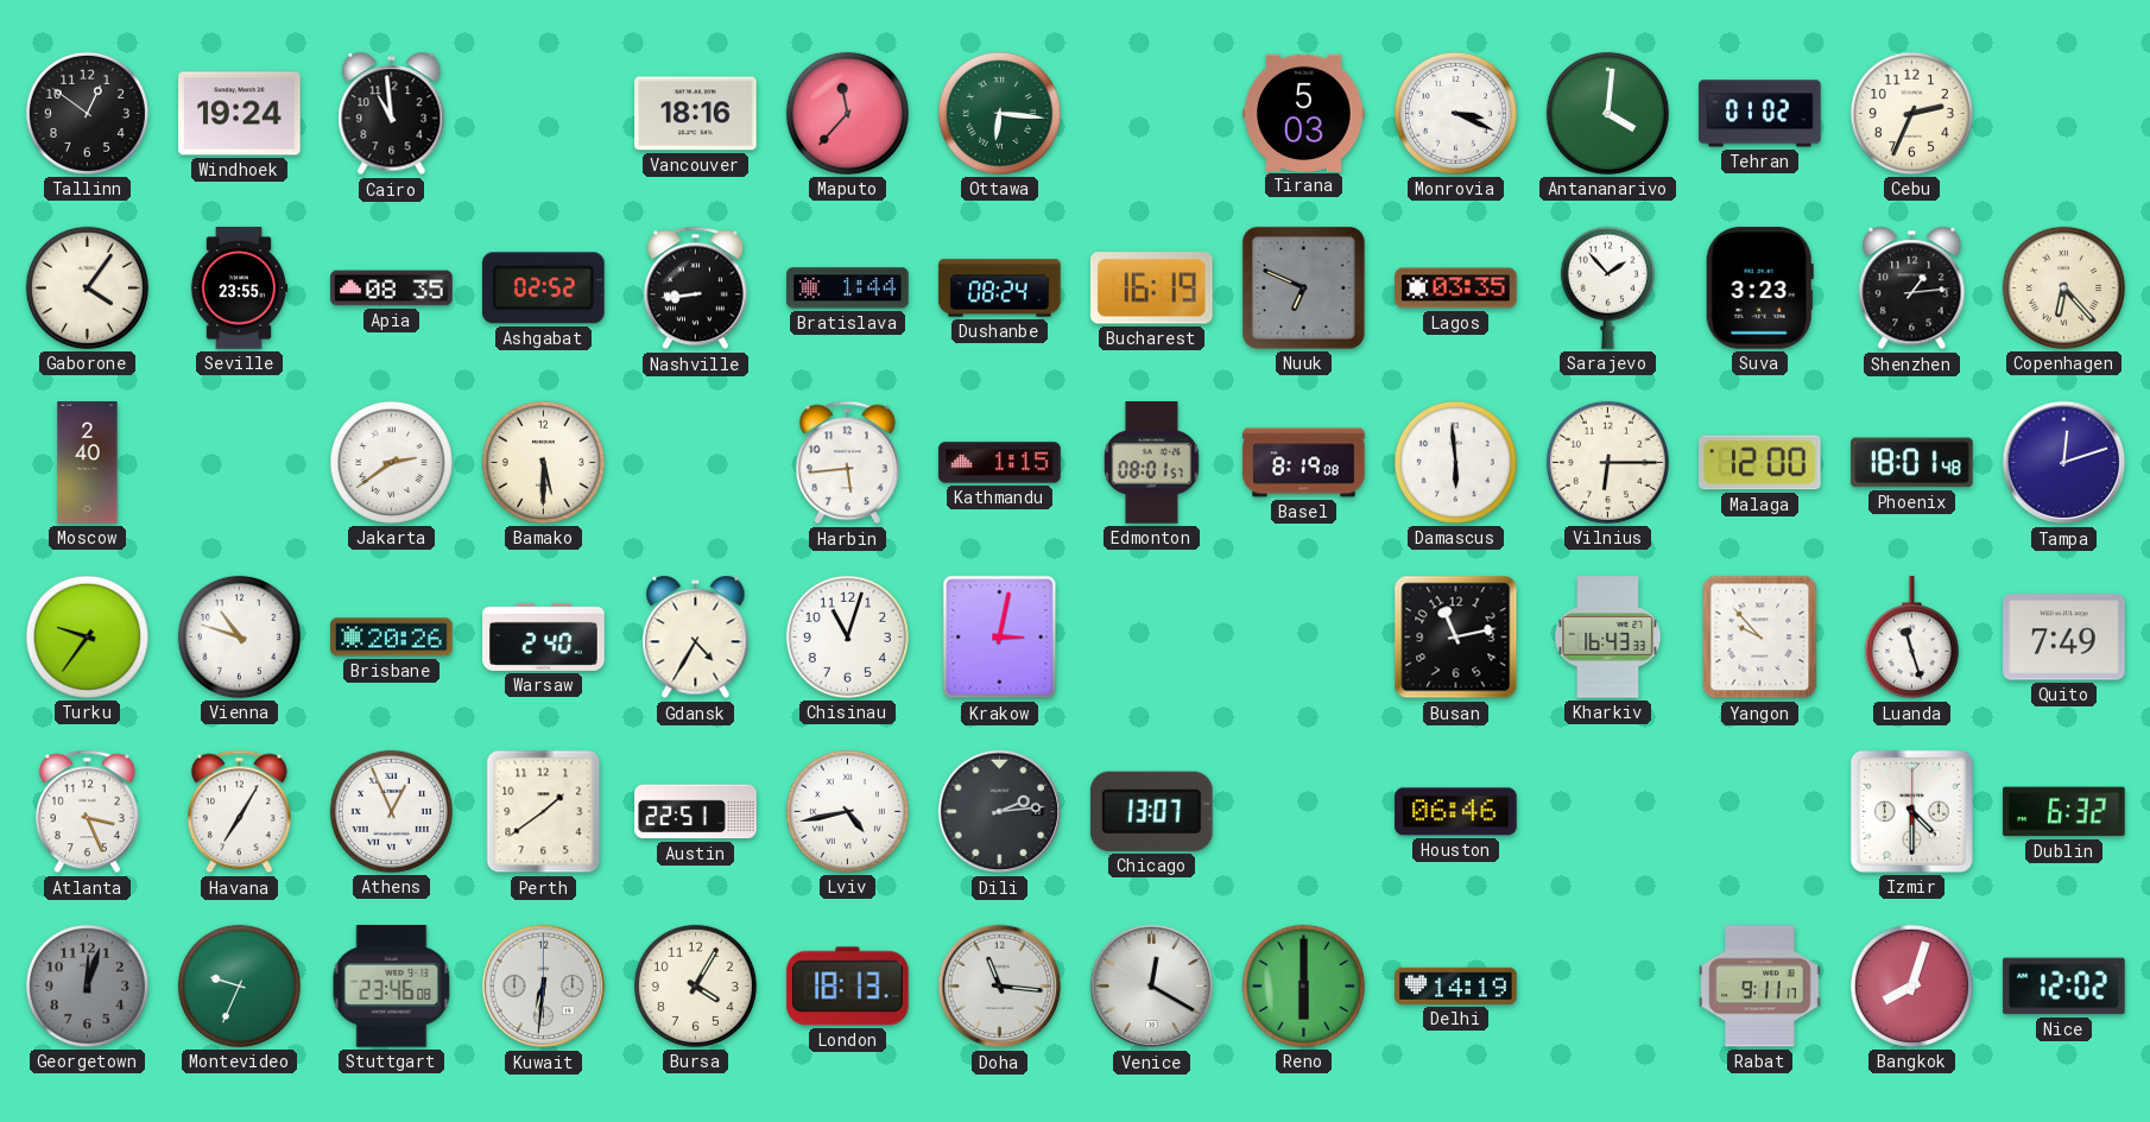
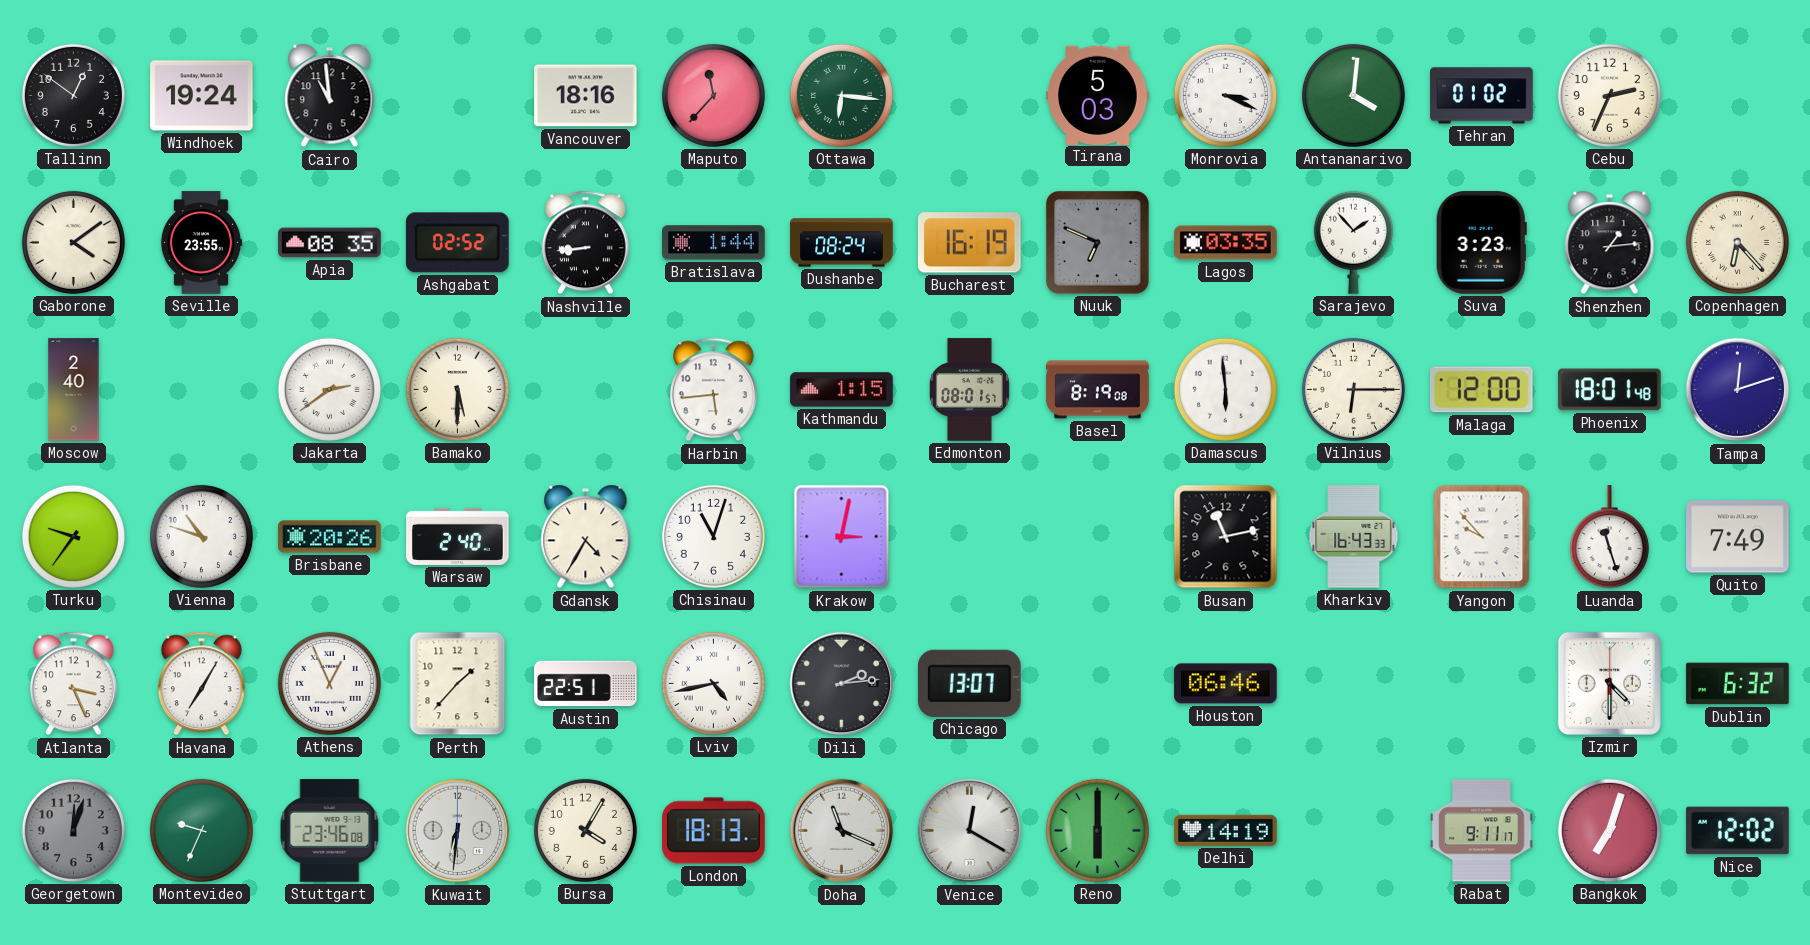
Gaborone: 4:06 -> 4:09 (73, 242)
Perth: 1:39 -> 1:37 (458, 684)
Doha: 11:16 -> 11:19 (842, 831)
Bangkok: 8:03 -> 7:03 (1609, 830)
